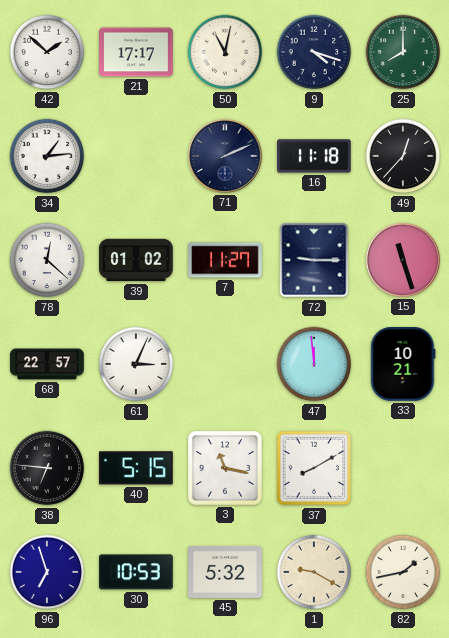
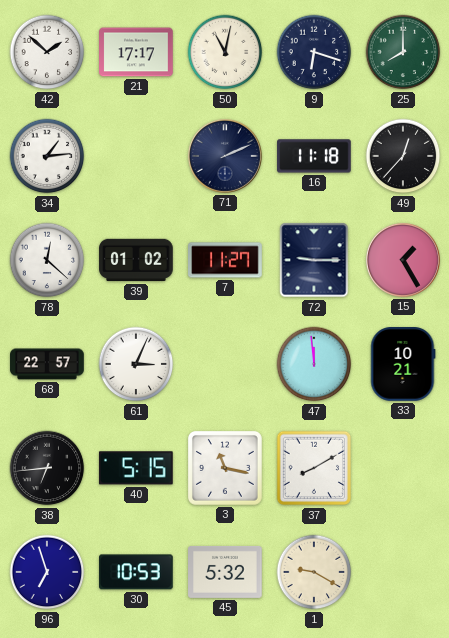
9: 4:18 -> 6:18 (314, 52)
15: 11:27 -> 1:25 (403, 260)
38: 6:46 -> 6:44 (47, 468)
82: 1:43 -> none (403, 572)
